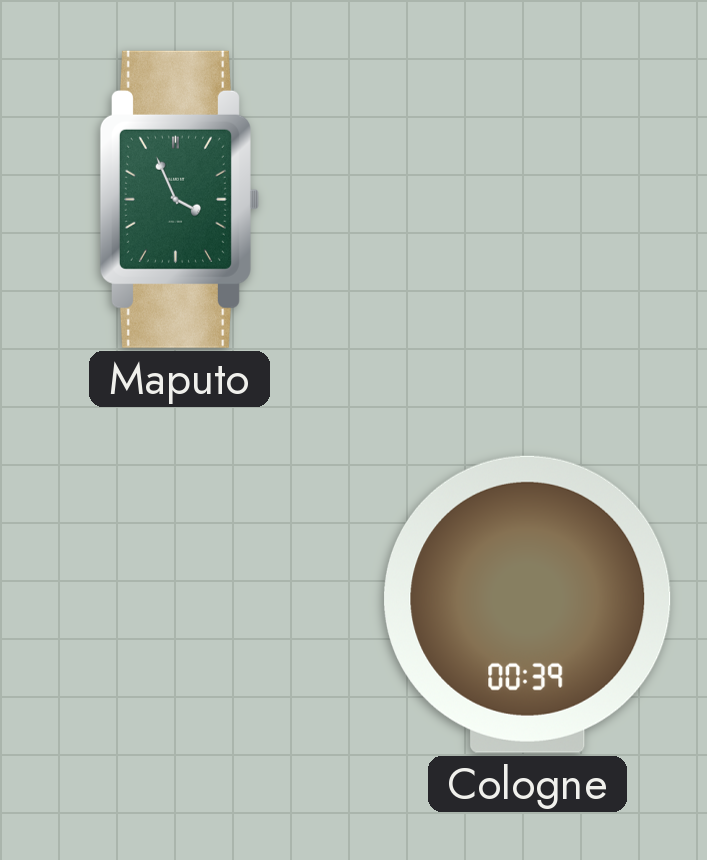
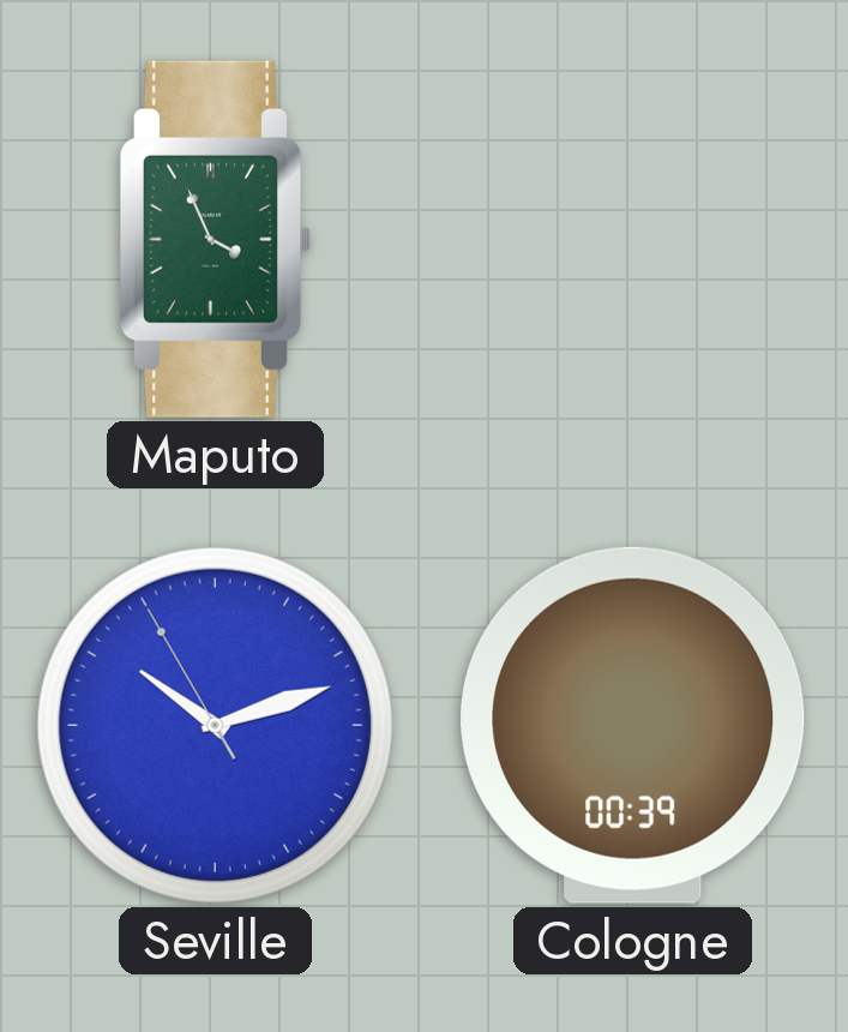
Seville: none -> 10:11 (215, 725)
